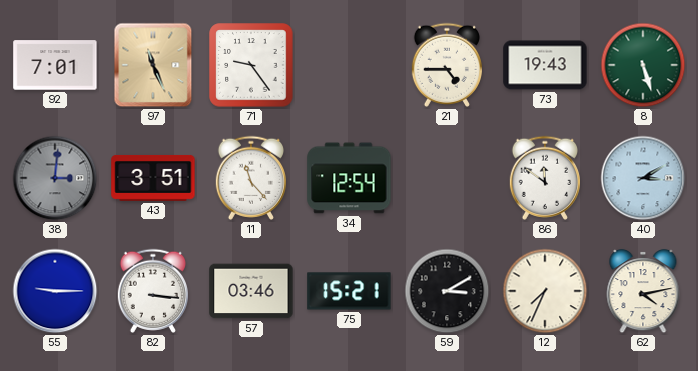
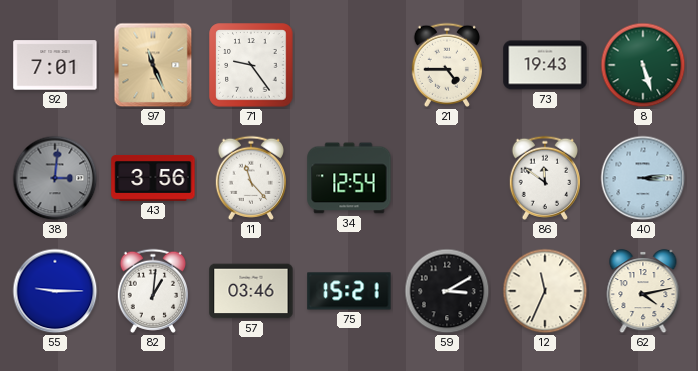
43: 3:51 -> 3:56 (153, 178)
40: 3:10 -> 3:14 (643, 178)
82: 3:16 -> 1:01 (152, 291)
12: 7:34 -> 11:34 (545, 291)
